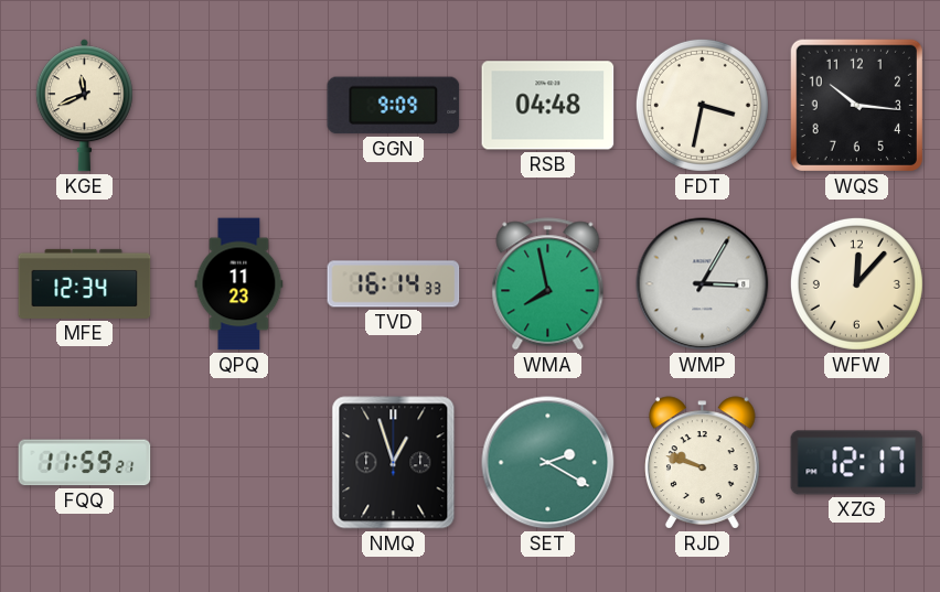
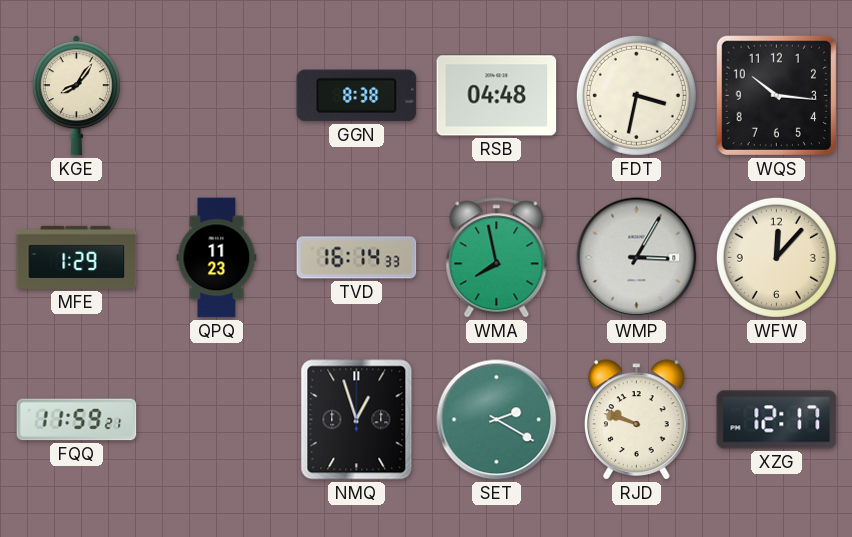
KGE: 11:41 -> 8:06 (76, 96)
GGN: 9:09 -> 8:38 (357, 96)
MFE: 12:34 -> 1:29 (77, 257)
